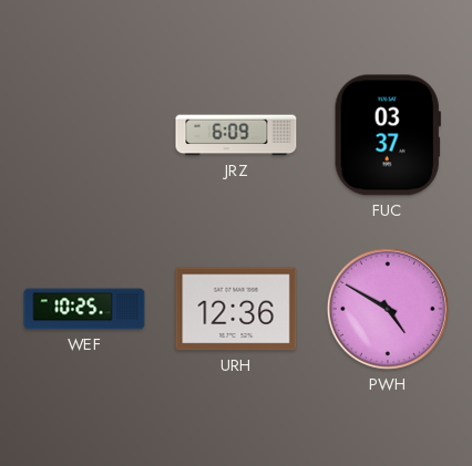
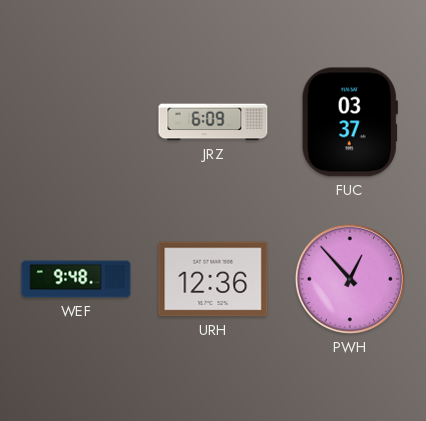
WEF: 10:25 -> 9:48 (76, 279)
PWH: 4:50 -> 12:53 (350, 279)
